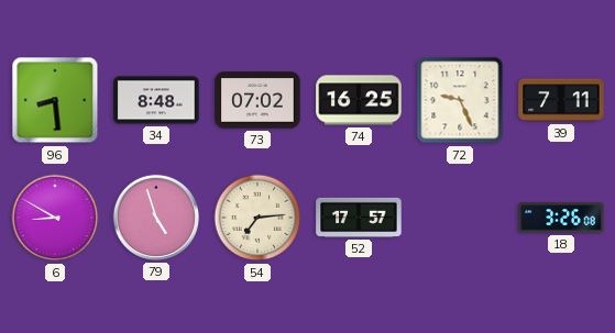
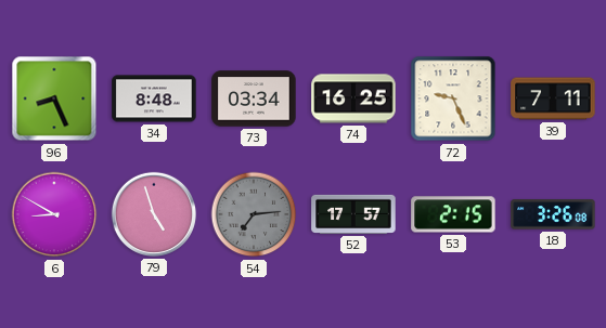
96: 8:29 -> 8:26 (54, 99)
73: 07:02 -> 03:34 (254, 99)
54 dial: cream -> grey (254, 214)
53: none -> 2:15 (453, 214)
